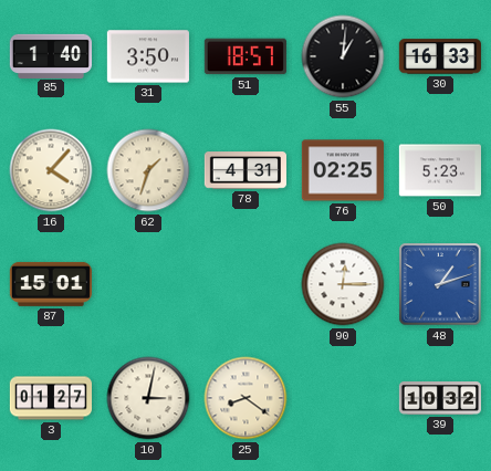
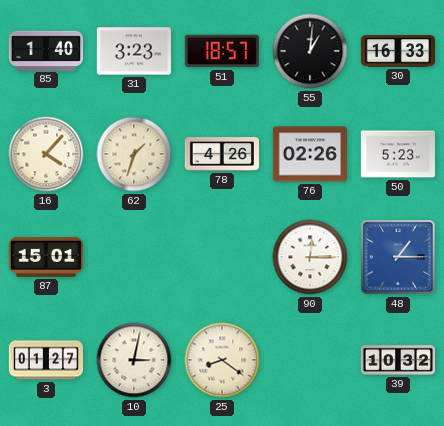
31: 3:50 -> 3:23 (133, 51)
78: 4:31 -> 4:26 (221, 154)
76: 02:25 -> 02:26 (309, 154)
48: 1:12 -> 1:15 (398, 257)
